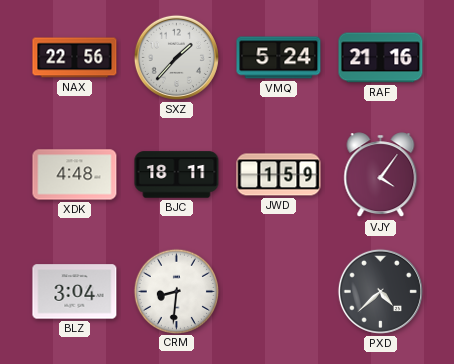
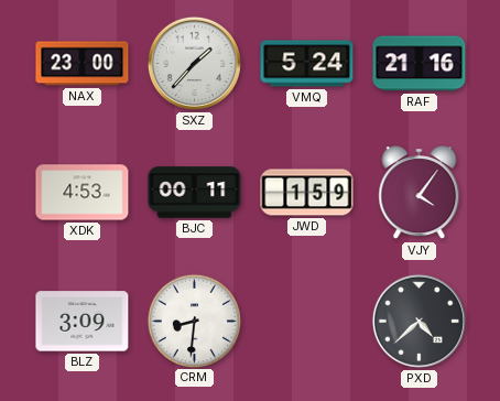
NAX: 22:56 -> 23:00 (83, 64)
XDK: 4:48 -> 4:53 (83, 193)
BJC: 18:11 -> 00:11 (195, 193)
BLZ: 3:04 -> 3:09 (83, 322)
